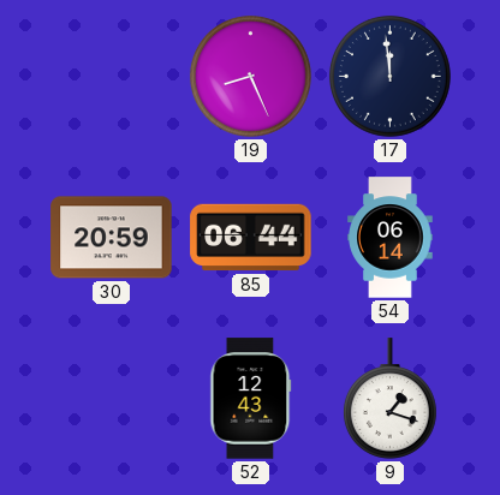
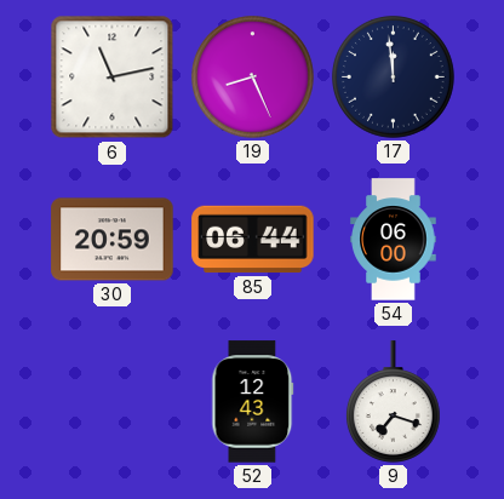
6: none -> 11:13 (113, 78)
54: 06:14 -> 06:00 (394, 240)
9: 1:18 -> 7:18 (393, 402)
